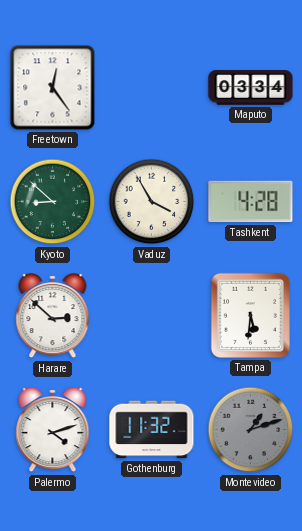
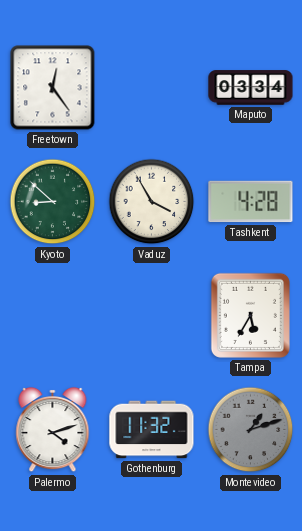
Harare: 2:52 -> none (53, 316)
Tampa: 5:31 -> 5:35 (250, 315)
